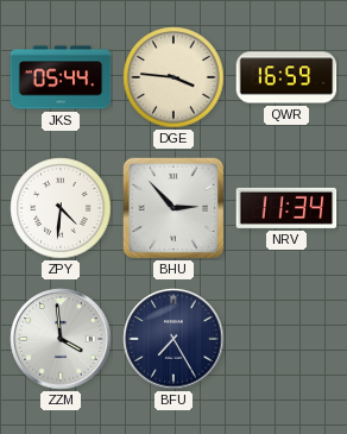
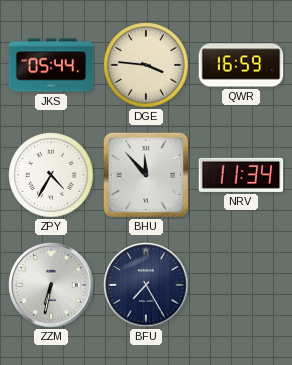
ZPY: 4:31 -> 4:35 (51, 175)
BHU: 2:53 -> 11:53 (146, 175)
ZZM: 3:59 -> 6:32 (51, 285)
